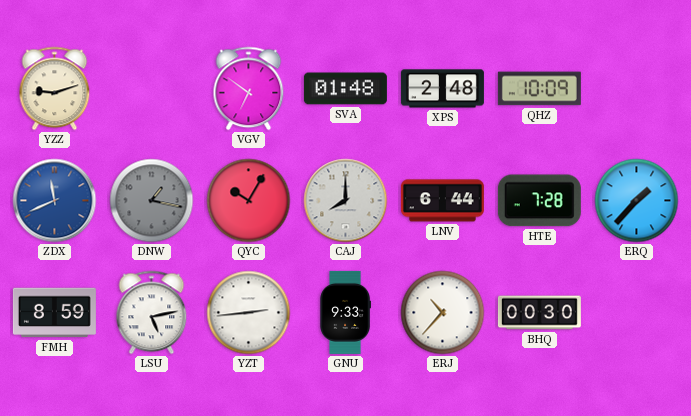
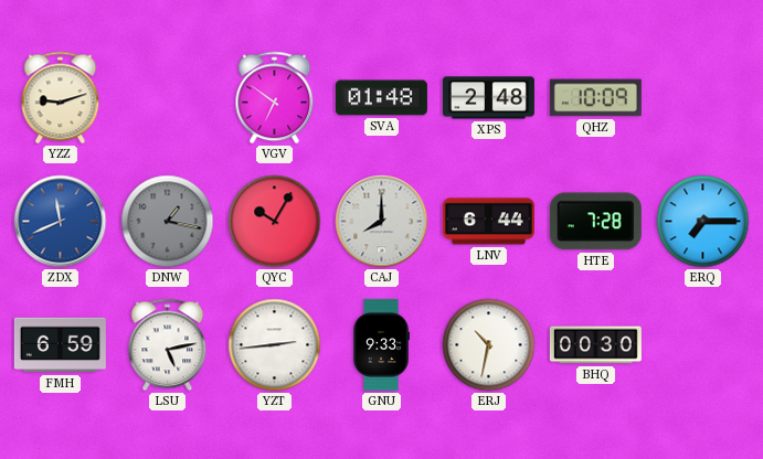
ERQ: 1:37 -> 7:15 (703, 222)
FMH: 8:59 -> 6:59 (60, 345)
ERJ: 10:37 -> 10:32 (489, 345)
